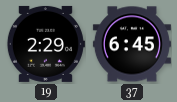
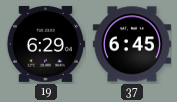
19: 2:29 -> 6:29 (46, 44)
